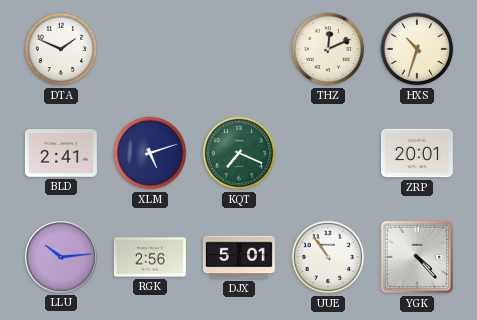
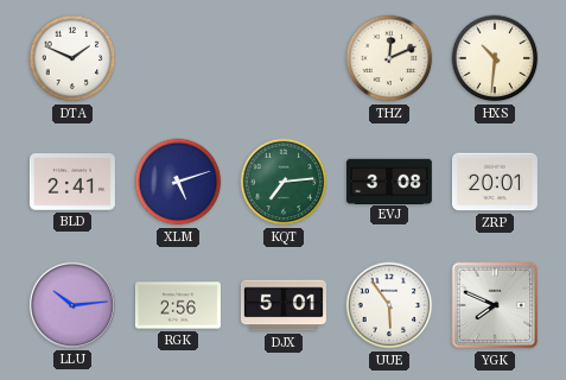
HXS: 10:33 -> 10:31 (495, 58)
KQT: 7:19 -> 7:14 (284, 182)
EVJ: none -> 3:08 (389, 180)
UUE: 10:54 -> 5:54 (389, 305)
YGK: 4:23 -> 7:49 (495, 305)
